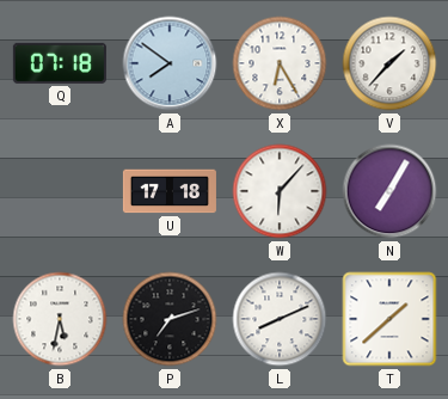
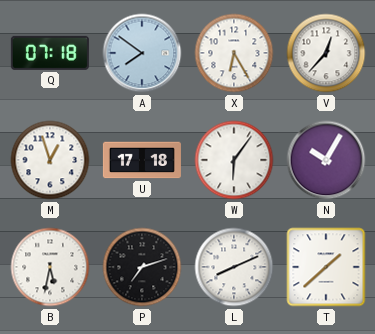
V: 1:37 -> 12:37 (326, 53)
M: none -> 12:57 (50, 160)
W: 6:07 -> 6:06 (234, 160)
N: 7:05 -> 10:05 (326, 160)
